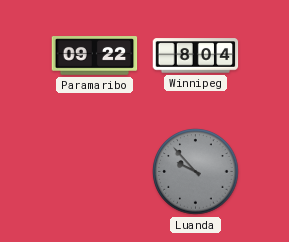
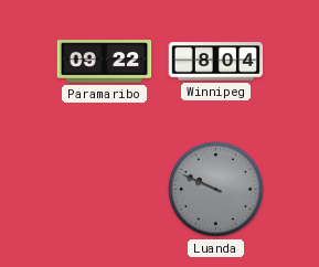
Luanda: 9:53 -> 9:49 (216, 190)
